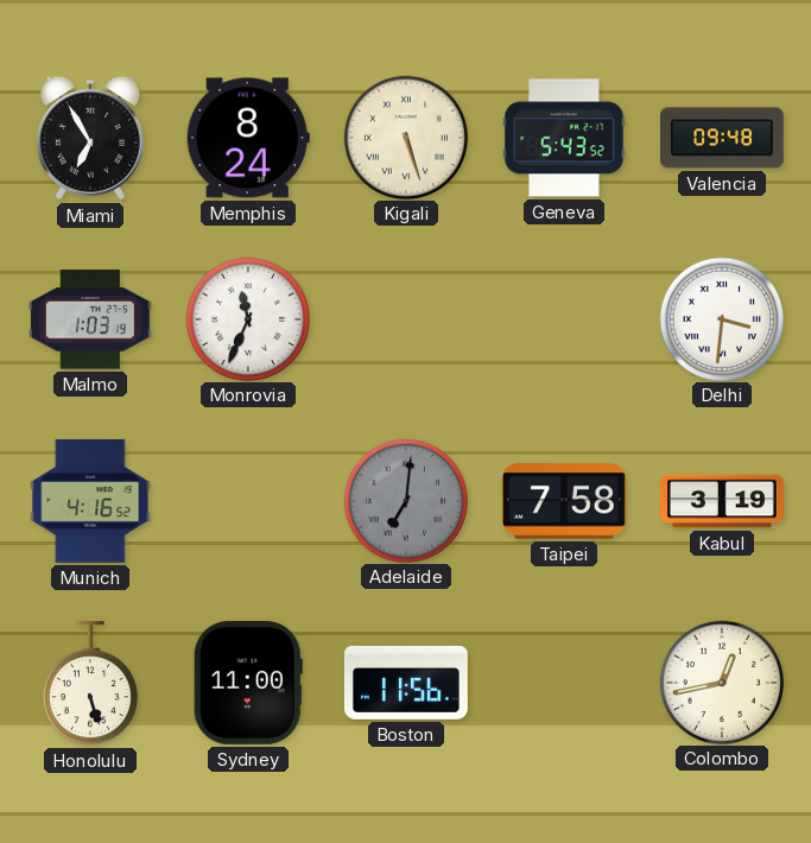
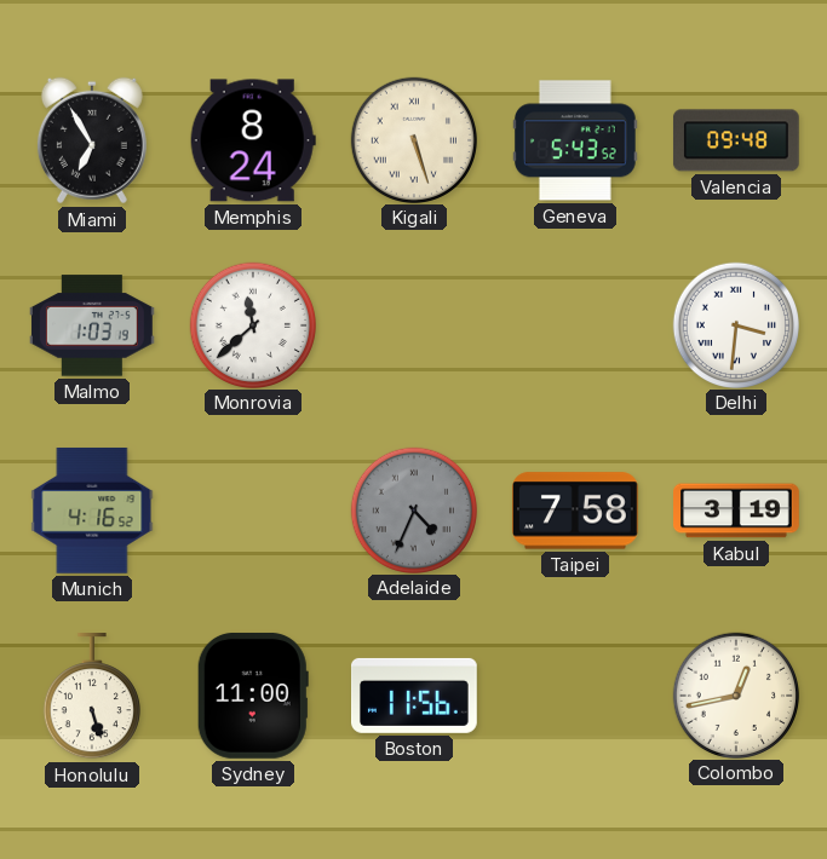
Monrovia: 11:34 -> 11:38 (252, 324)
Adelaide: 7:01 -> 4:34 (413, 509)
